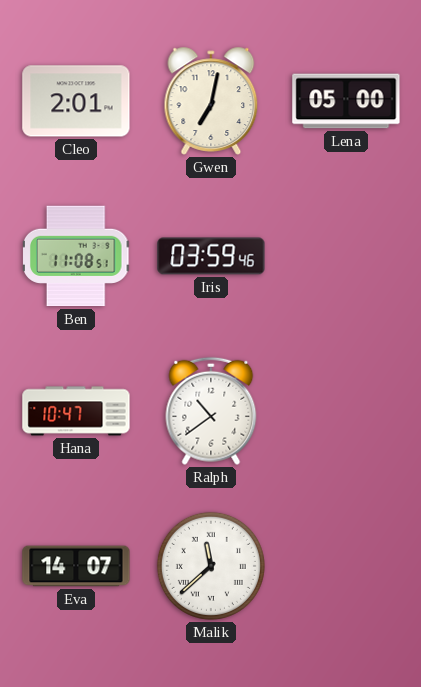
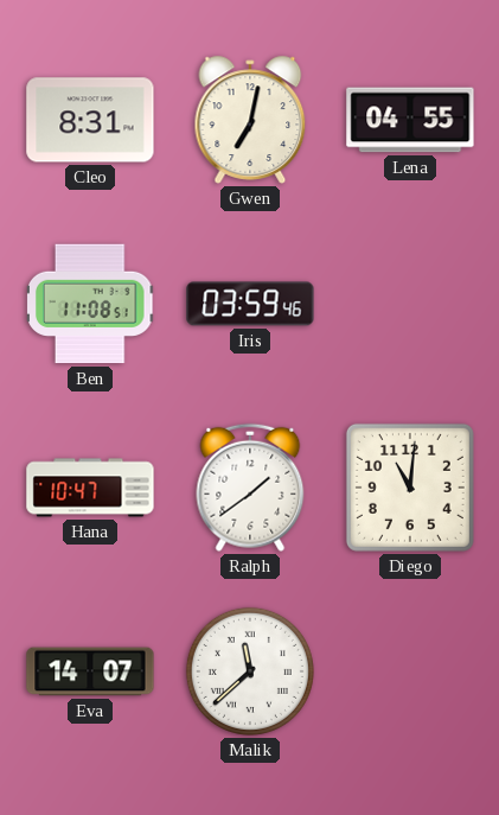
Cleo: 2:01 -> 8:31 (90, 120)
Lena: 05:00 -> 04:55 (410, 120)
Ralph: 10:39 -> 1:39 (250, 488)
Diego: none -> 11:01 (410, 488)
